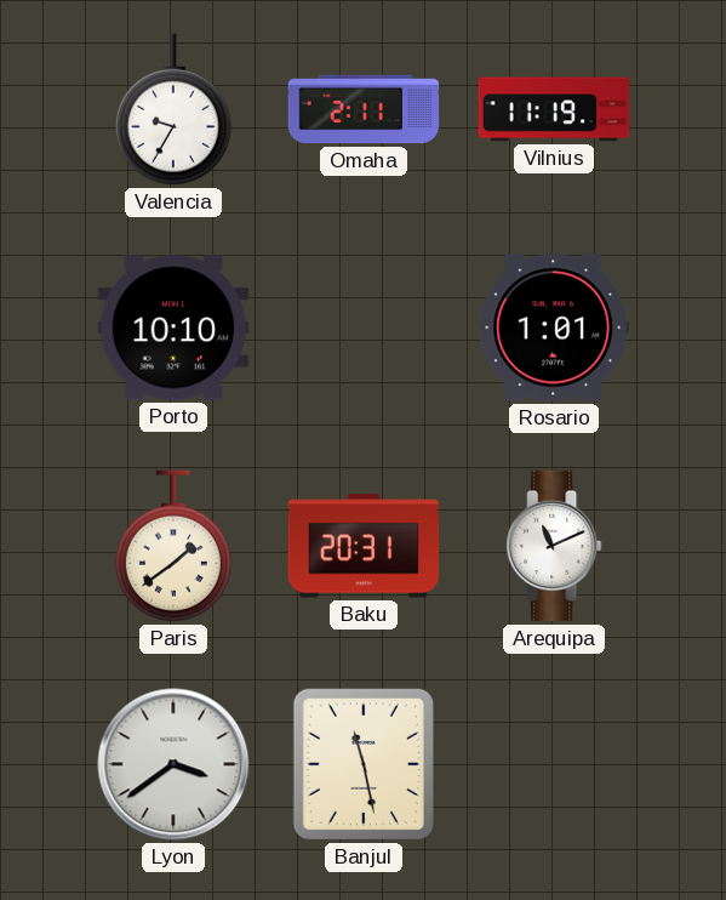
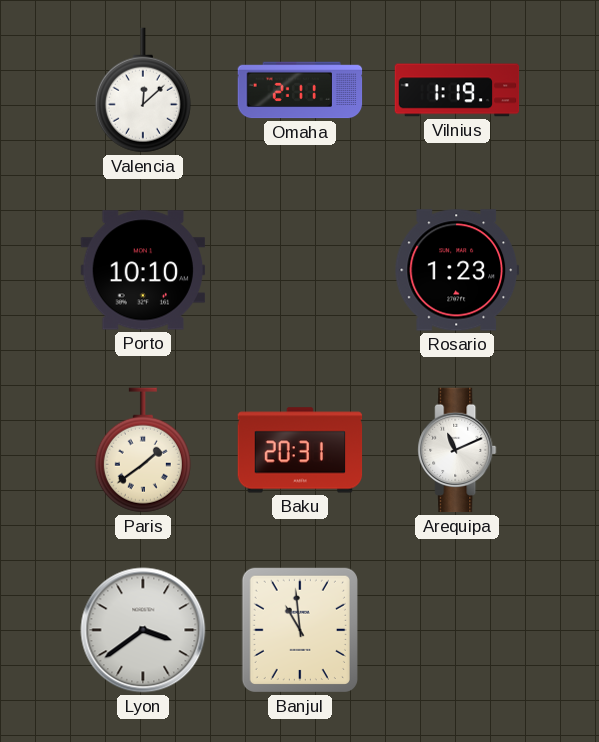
Valencia: 9:35 -> 12:08 (143, 90)
Vilnius: 11:19 -> 1:19 (457, 90)
Rosario: 1:01 -> 1:23 (457, 270)
Banjul: 11:28 -> 10:59 (300, 630)
